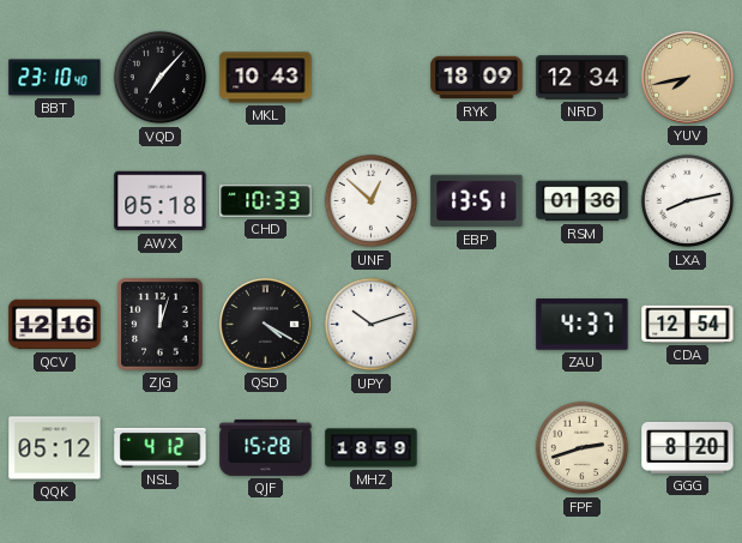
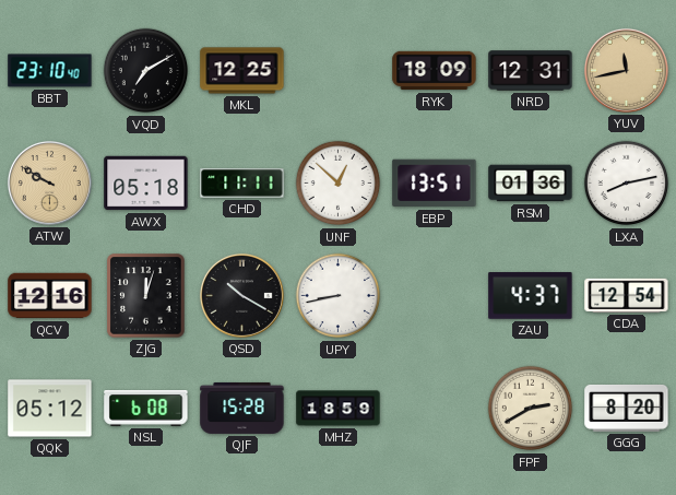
VQD: 7:07 -> 7:10 (146, 71)
MKL: 10:43 -> 12:25 (242, 71)
NRD: 12:34 -> 12:31 (531, 71)
YUV: 7:43 -> 11:43 (626, 70)
ATW: none -> 9:50 (49, 182)
CHD: 10:33 -> 11:11 (242, 184)
QSD: 4:20 -> 10:20 (241, 295)
UPY: 10:12 -> 8:43 (339, 296)
NSL: 4:12 -> 6:08 (146, 409)
FPF: 2:42 -> 2:40 (531, 409)
